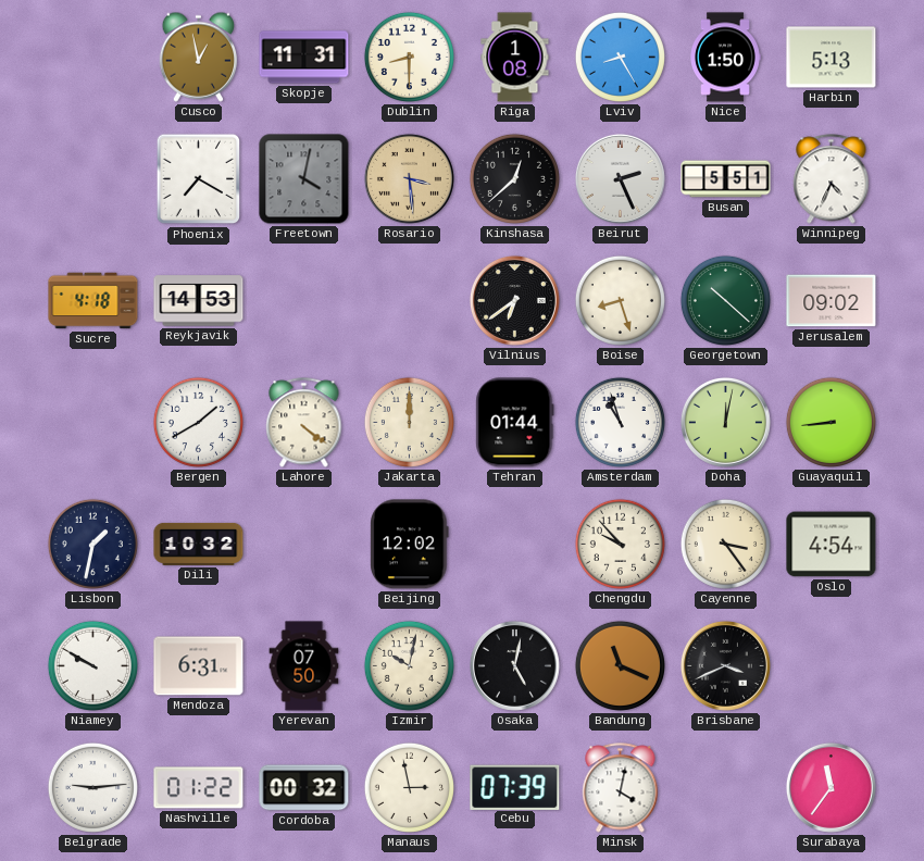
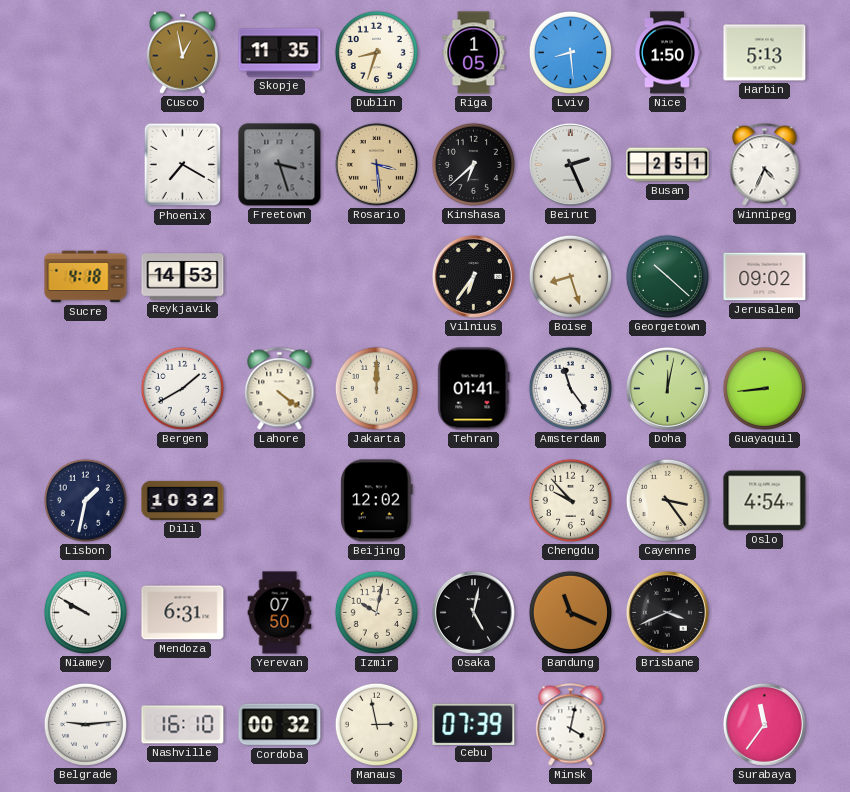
Skopje: 11:31 -> 11:35 (280, 53)
Dublin: 8:30 -> 8:33 (376, 52)
Riga: 1:08 -> 1:05 (474, 53)
Lviv: 8:25 -> 8:29 (570, 52)
Freetown: 4:02 -> 3:27 (280, 165)
Kinshasa: 12:38 -> 6:38 (473, 164)
Busan: 5:51 -> 2:51 (668, 165)
Vilnius: 6:39 -> 6:36 (473, 276)
Tehran: 01:44 -> 01:41 (474, 389)
Amsterdam: 10:57 -> 11:24 (570, 388)
Nashville: 01:22 -> 16:10 (183, 725)
